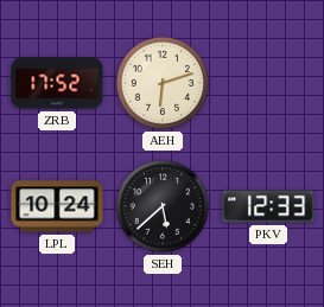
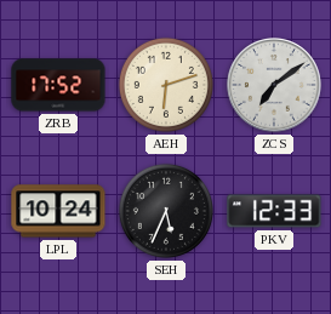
ZCS: none -> 7:09 (274, 85)
SEH: 5:38 -> 5:34 (166, 211)
